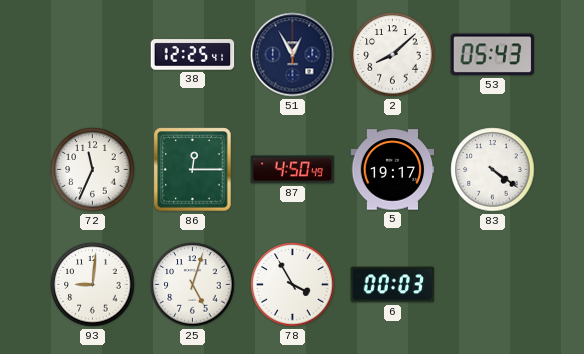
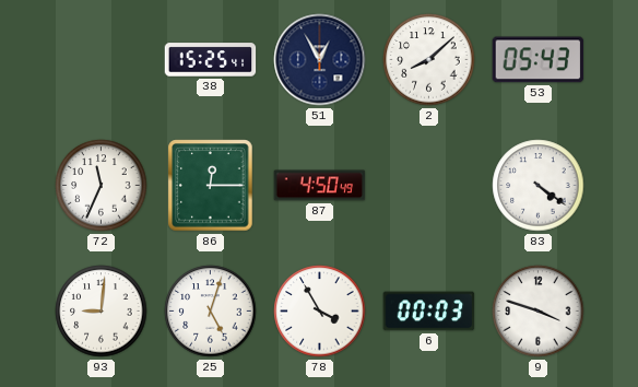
38: 12:25 -> 15:25 (211, 60)
5: 19:17 -> none (393, 170)
9: none -> 3:48 (539, 312)
